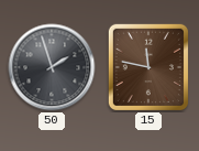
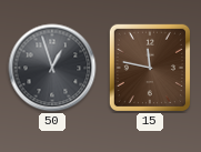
50: 1:57 -> 12:57 (52, 68)
